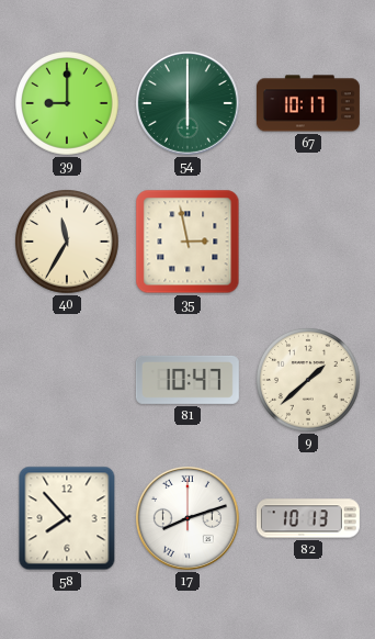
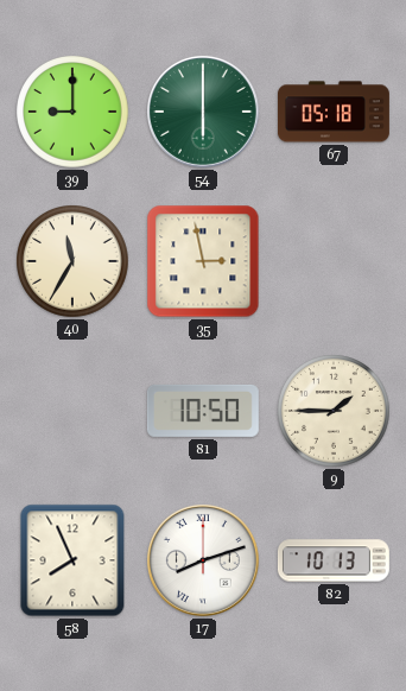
67: 10:17 -> 05:18 (334, 112)
81: 10:47 -> 10:50 (203, 411)
9: 1:38 -> 1:45 (334, 411)
58: 7:53 -> 7:56 (72, 560)
